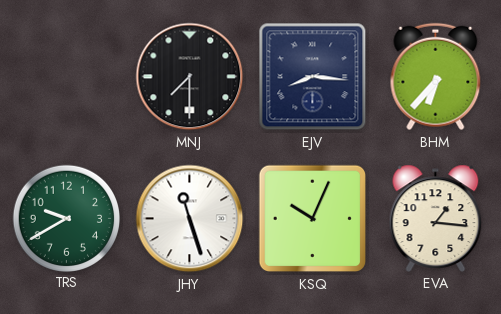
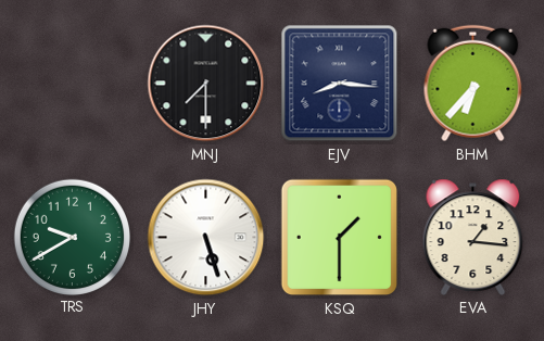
JHY: 11:27 -> 5:27 (206, 238)
KSQ: 10:04 -> 1:30 (340, 238)
